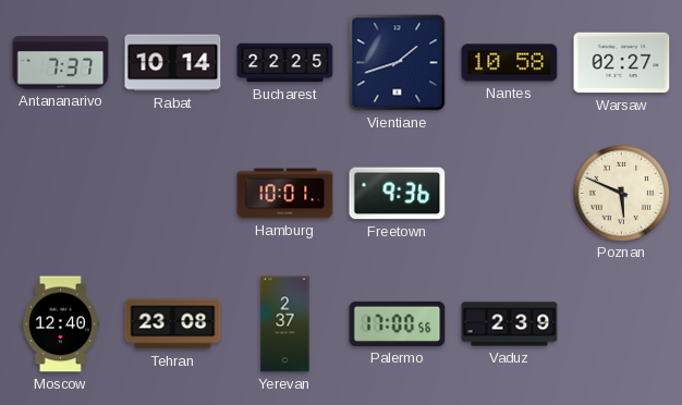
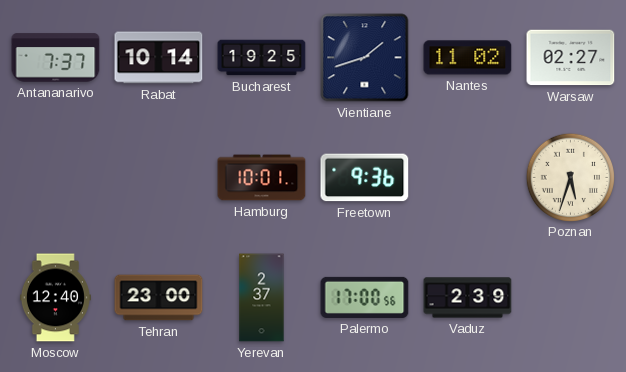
Bucharest: 22:25 -> 19:25 (262, 58)
Nantes: 10:58 -> 11:02 (468, 58)
Poznan: 5:49 -> 5:33 (570, 177)
Tehran: 23:08 -> 23:00 (159, 298)
